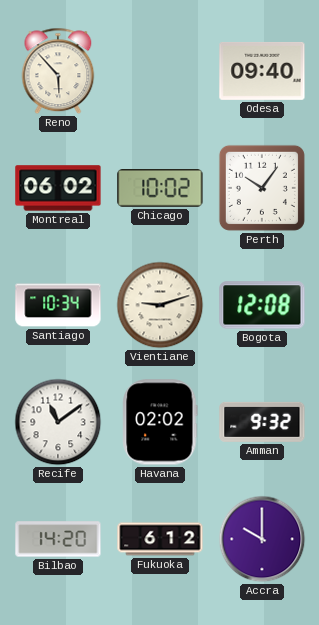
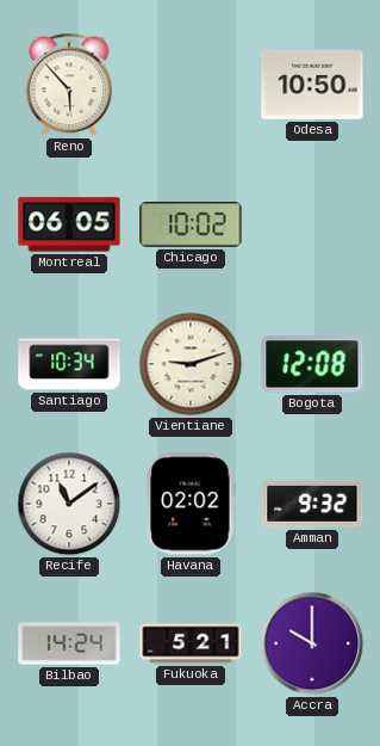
Odesa: 09:40 -> 10:50 (312, 85)
Montreal: 06:02 -> 06:05 (69, 224)
Perth: 10:06 -> none (262, 188)
Bilbao: 14:20 -> 14:24 (69, 643)
Fukuoka: 6:12 -> 5:21 (191, 643)
